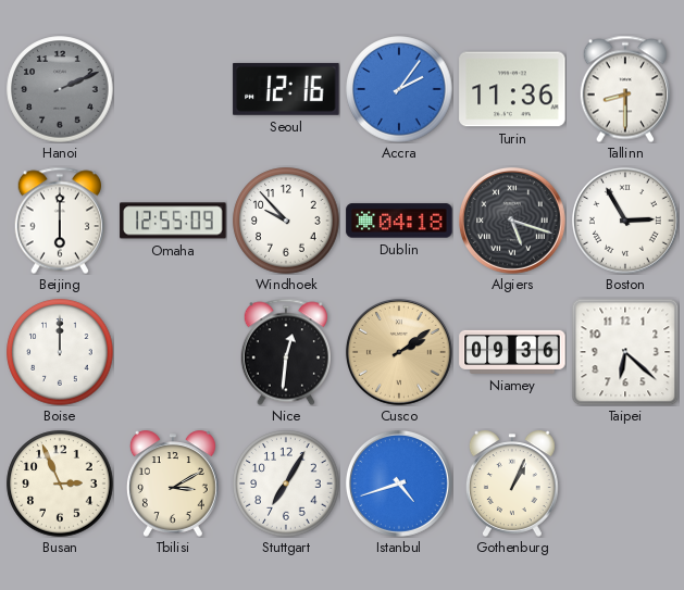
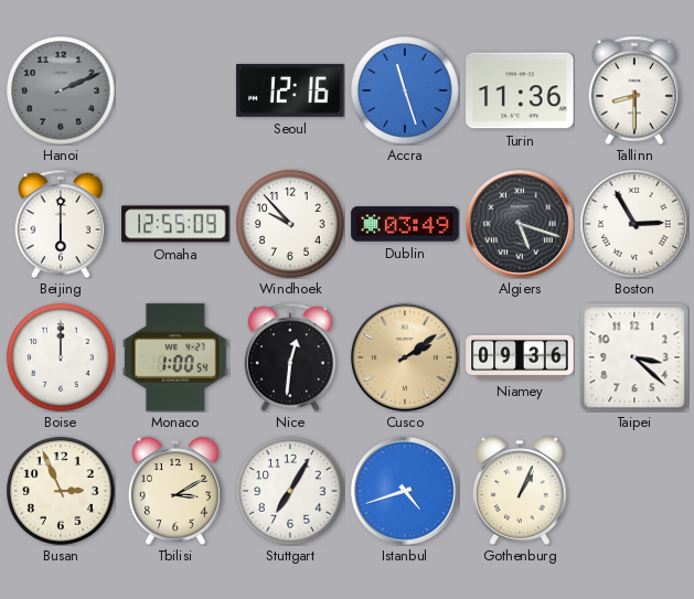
Accra: 2:06 -> 11:27 (405, 90)
Dublin: 04:18 -> 03:49 (405, 224)
Monaco: none -> 1:00 (175, 357)
Taipei: 6:22 -> 3:22 (634, 357)
